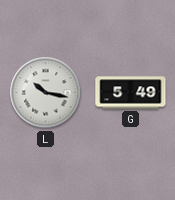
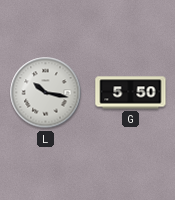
G: 5:49 -> 5:50 (131, 93)
